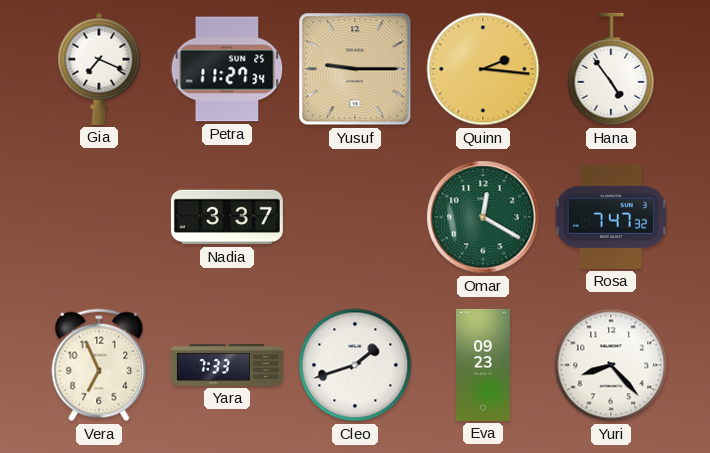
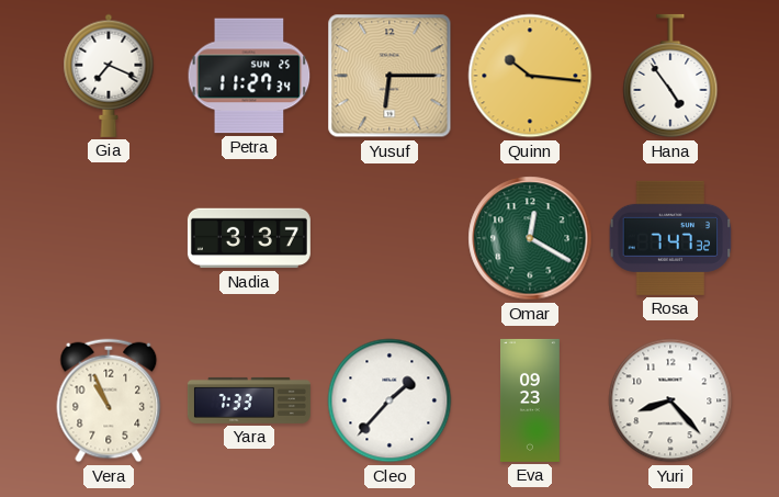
Yusuf: 9:15 -> 6:15 (390, 76)
Quinn: 2:16 -> 10:16 (530, 76)
Vera: 6:56 -> 10:56 (109, 400)
Cleo: 1:42 -> 1:37 (390, 400)
